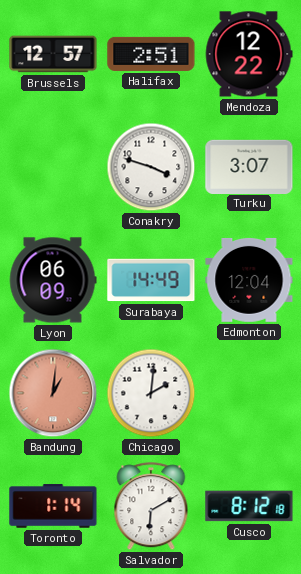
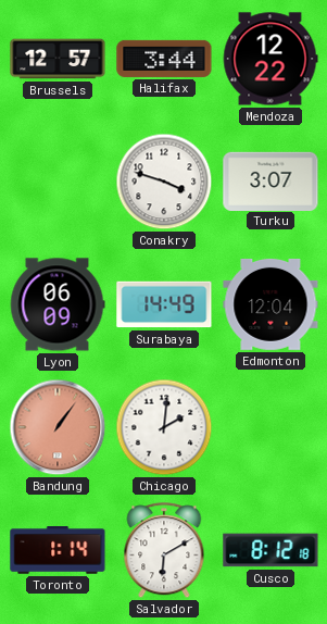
Halifax: 2:51 -> 3:44 (164, 59)
Bandung: 1:01 -> 1:06 (58, 427)
